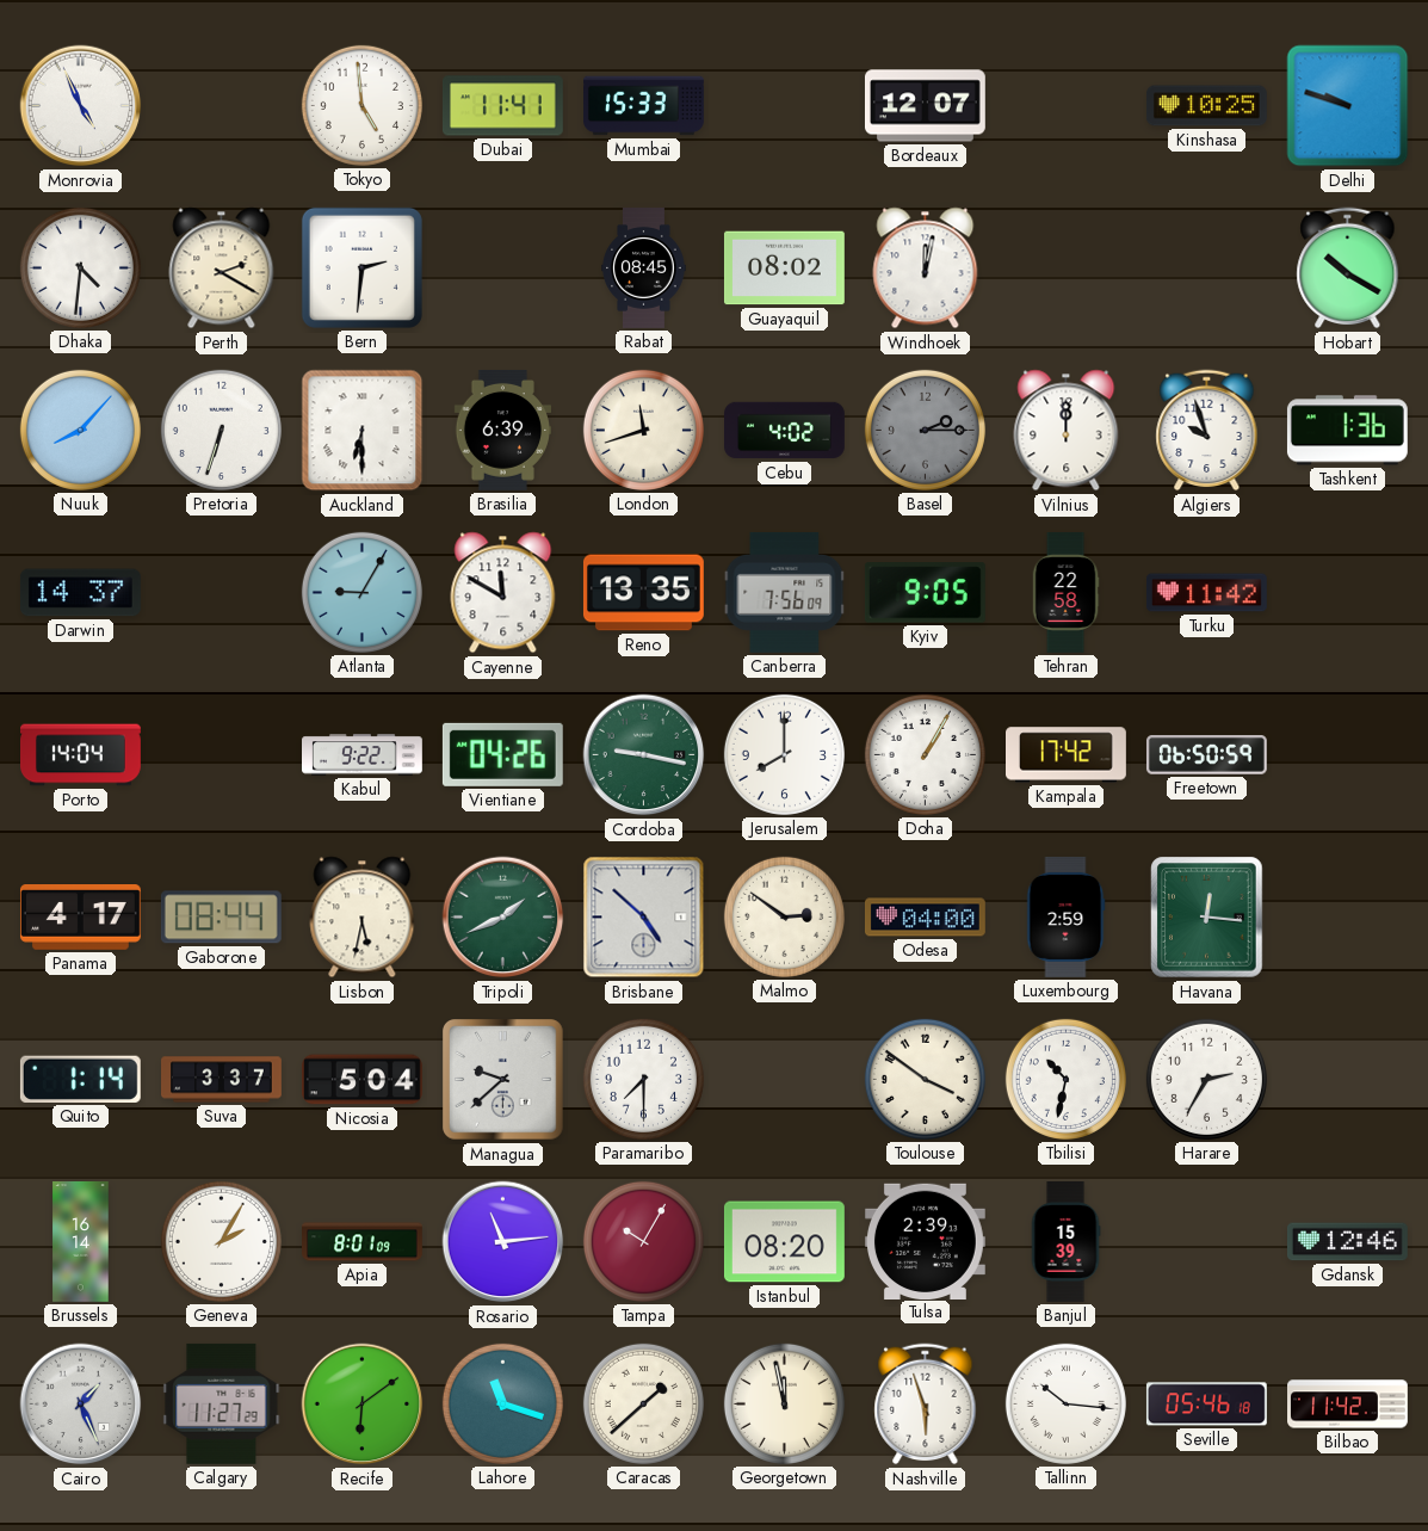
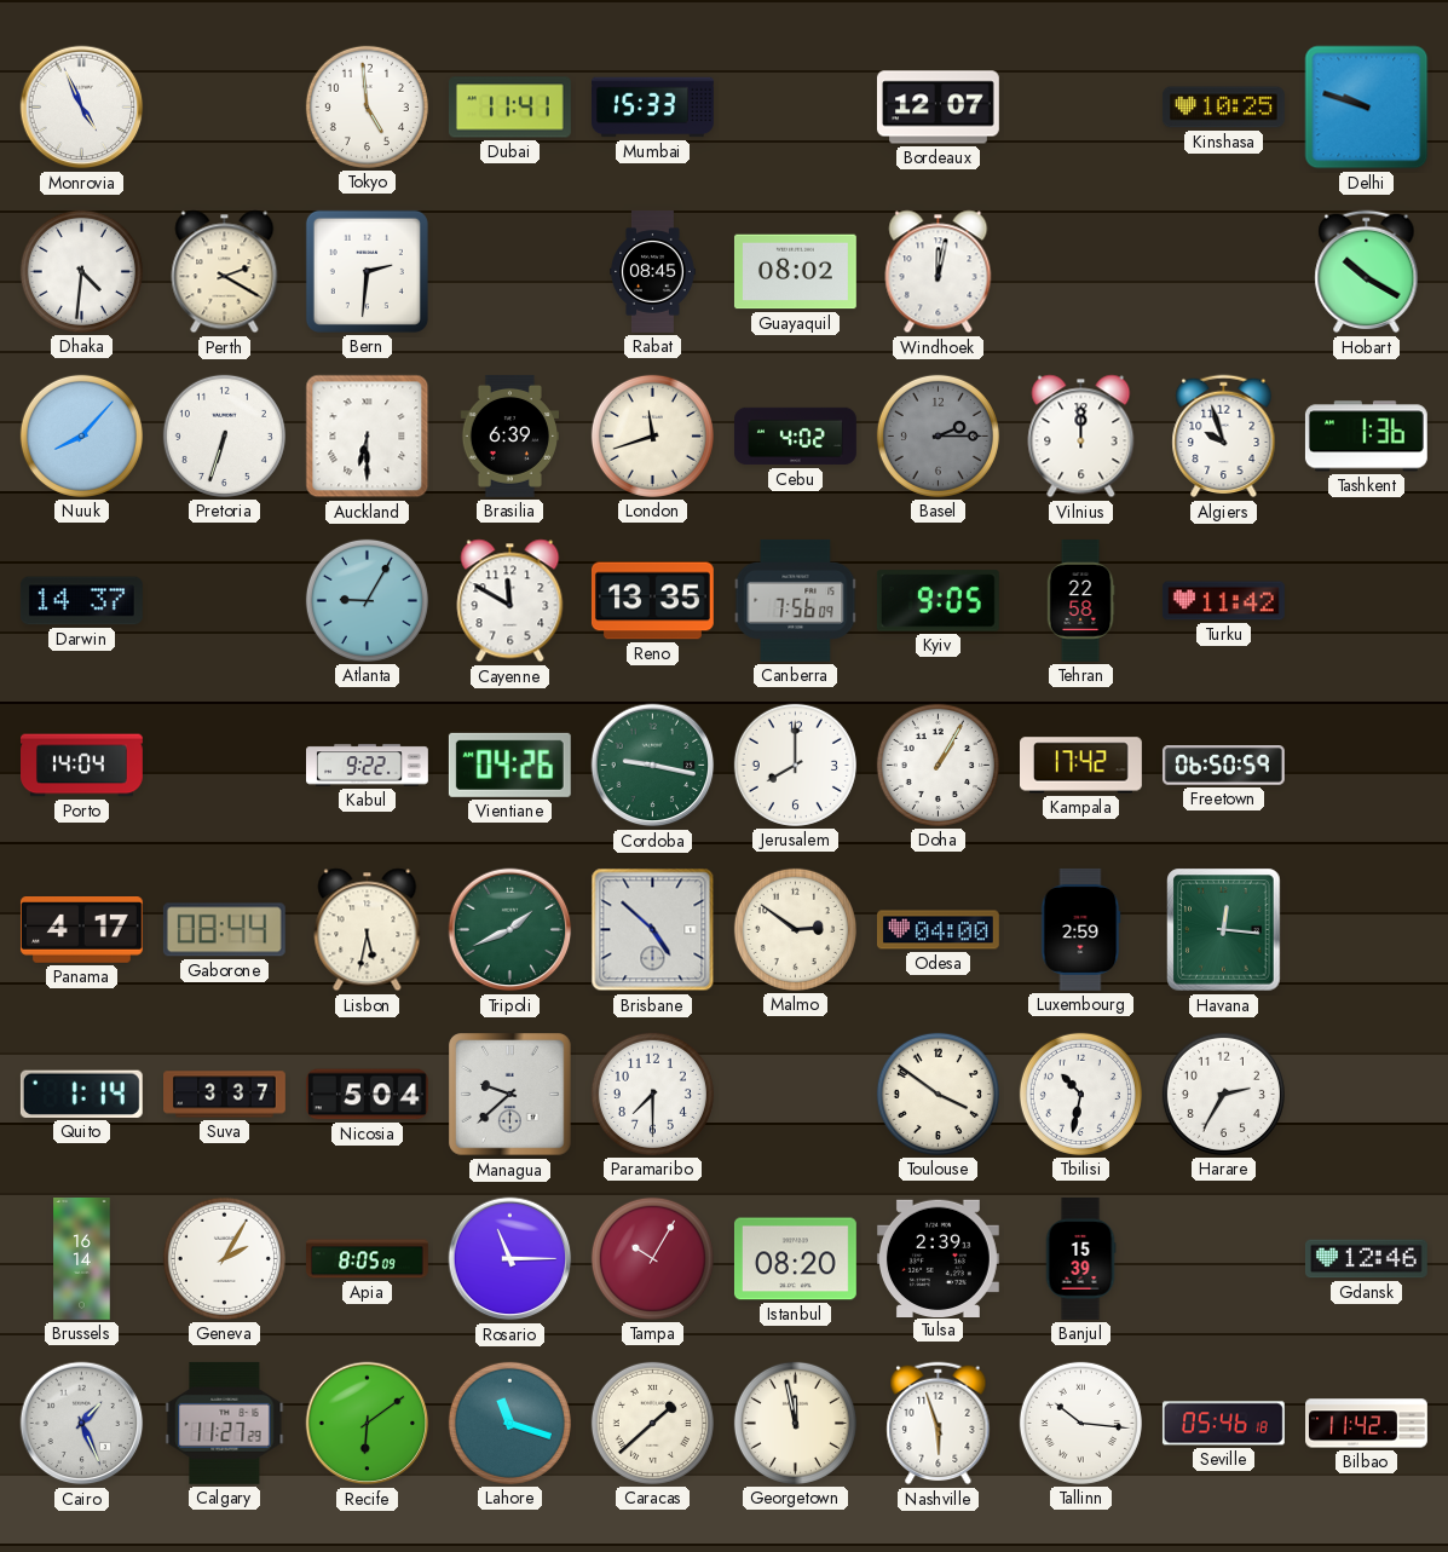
Apia: 8:01 -> 8:05 (368, 1259)
Rosario: 11:14 -> 11:15 (510, 1259)
